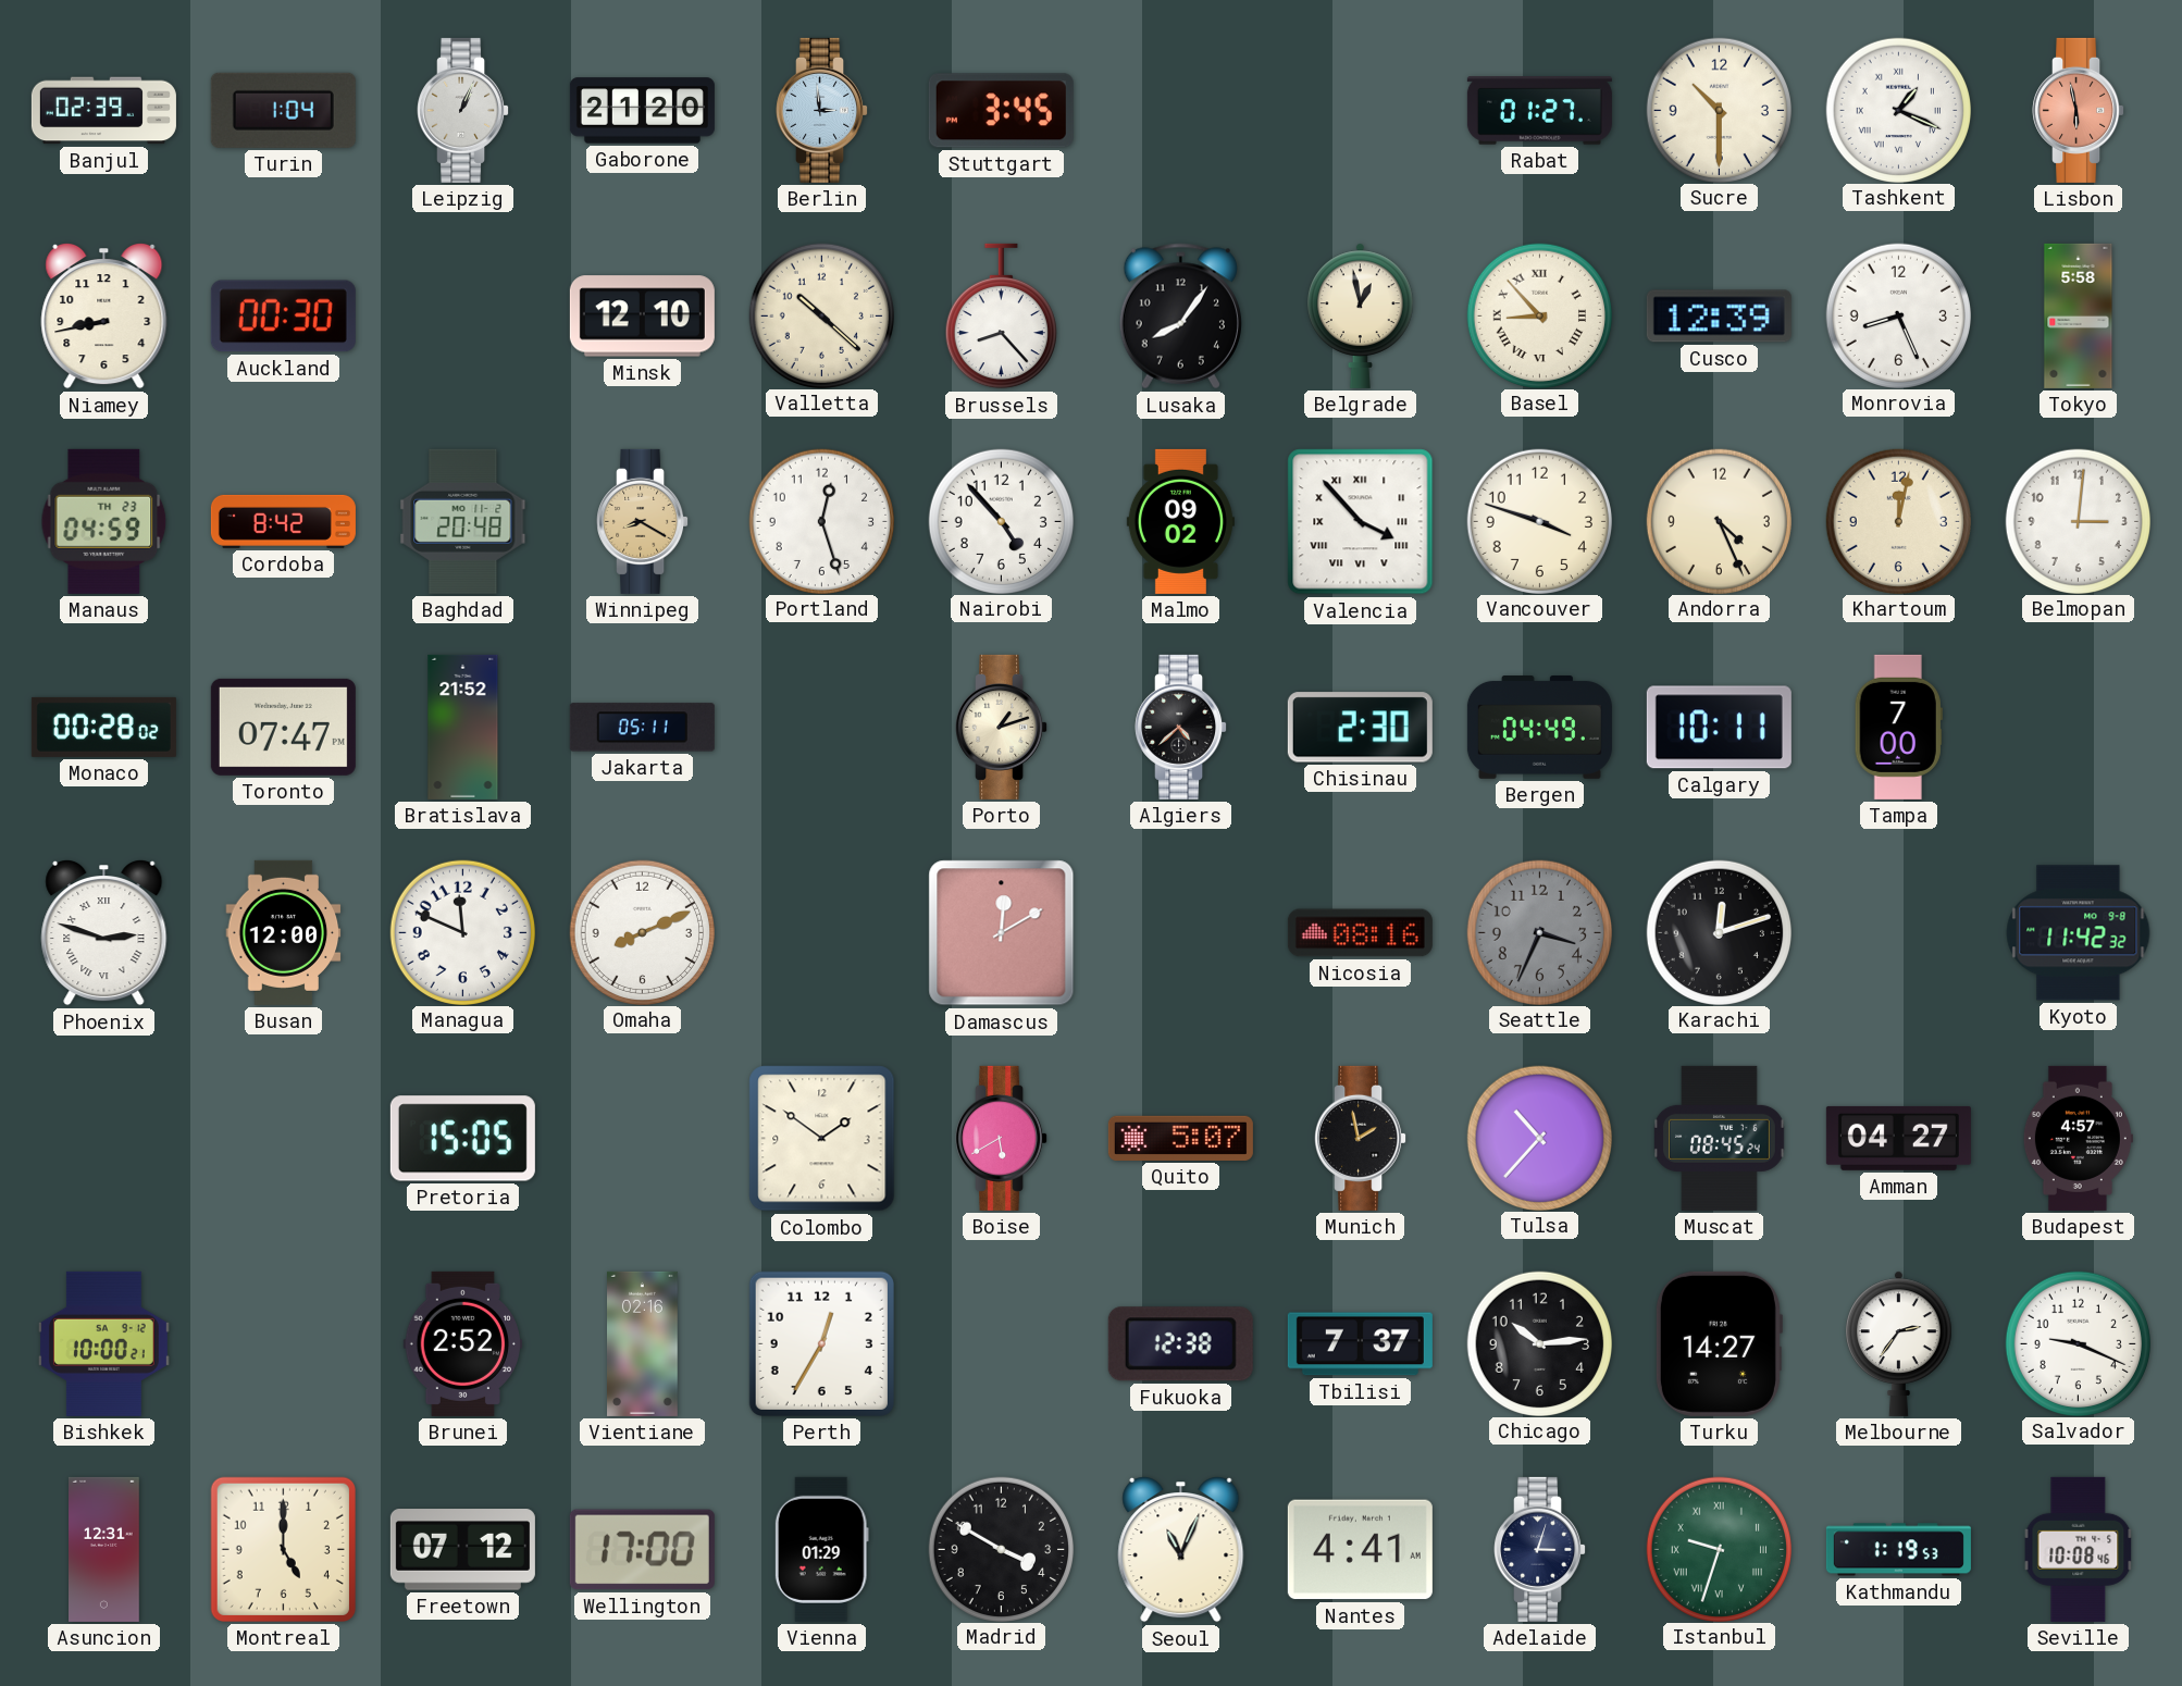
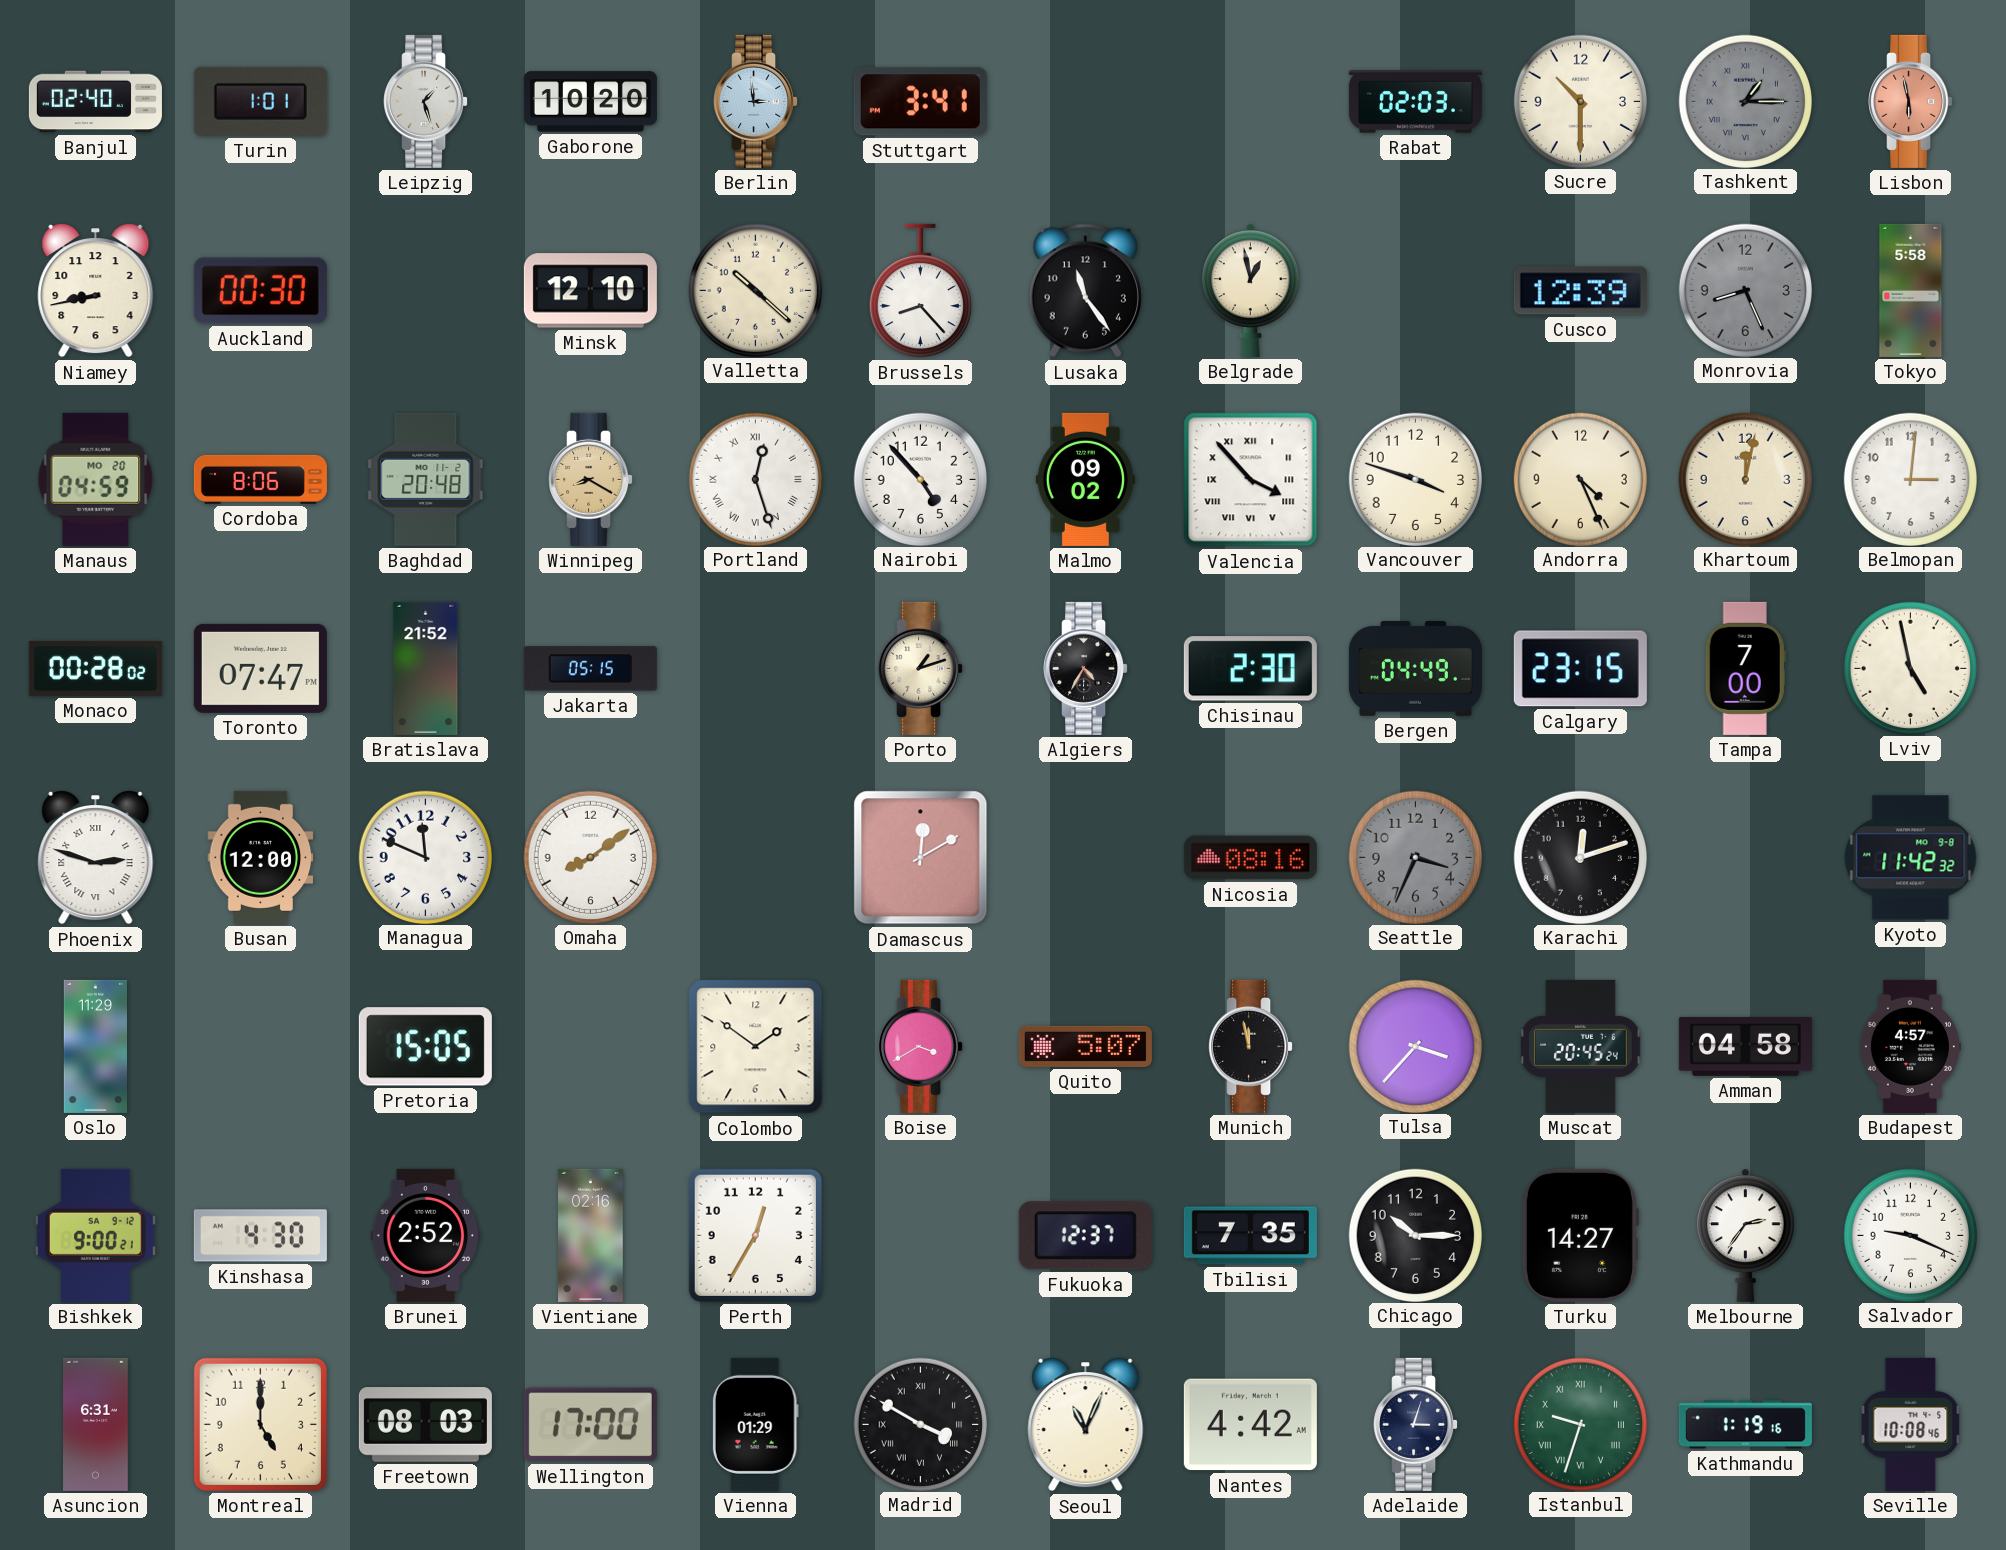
Banjul: 02:39 -> 02:40 (95, 102)
Turin: 1:04 -> 1:01 (260, 101)
Leipzig: 1:04 -> 1:27 (426, 101)
Gaborone: 21:20 -> 10:20 (590, 102)
Stuttgart: 3:45 -> 3:41 (920, 102)
Rabat: 01:27 -> 02:03 (1415, 102)
Tashkent: 1:19 -> 1:15 (1745, 101)
Tashkent dial: white -> grey (1745, 101)
Lusaka: 8:06 -> 11:24 (1085, 291)
Basel: 8:53 -> none (1539, 315)
Monrovia dial: white -> grey (1745, 290)
Manaus date: TH 23 -> MO 20 (96, 479)
Cordoba: 8:42 -> 8:06 (260, 479)
Portland numerals: Arabic -> Roman (755, 479)
Jakarta: 05:11 -> 05:15 (590, 669)
Algiers: 4:38 -> 4:35 (1086, 668)
Calgary: 10:11 -> 23:15 (1580, 669)
Lviv: none -> 4:58 (1910, 668)
Omaha: 8:11 -> 8:09 (590, 857)
Oslo: none -> 11:29 (96, 1046)
Boise: 5:40 -> 3:40 (921, 1046)
Munich: 1:58 -> 11:58 (1251, 1046)
Tulsa: 10:37 -> 3:37 (1415, 1046)
Muscat: 08:45 -> 20:45 (1581, 1046)
Amman: 04:27 -> 04:58 (1745, 1046)
Bishkek: 10:00 -> 9:00 (95, 1235)
Kinshasa: none -> 4:30 (260, 1236)
Fukuoka: 12:38 -> 12:37 (1085, 1236)
Tbilisi: 7:37 -> 7:35 (1250, 1236)
Chicago: 10:14 -> 10:15 (1415, 1235)
Asuncion: 12:31 -> 6:31 (96, 1424)
Freetown: 07:12 -> 08:03 (425, 1425)
Madrid numerals: Arabic -> Roman (920, 1424)
Nantes: 4:41 -> 4:42 (1250, 1425)
Kathmandu: 1:19:53 -> 1:19:16 (1745, 1425)
